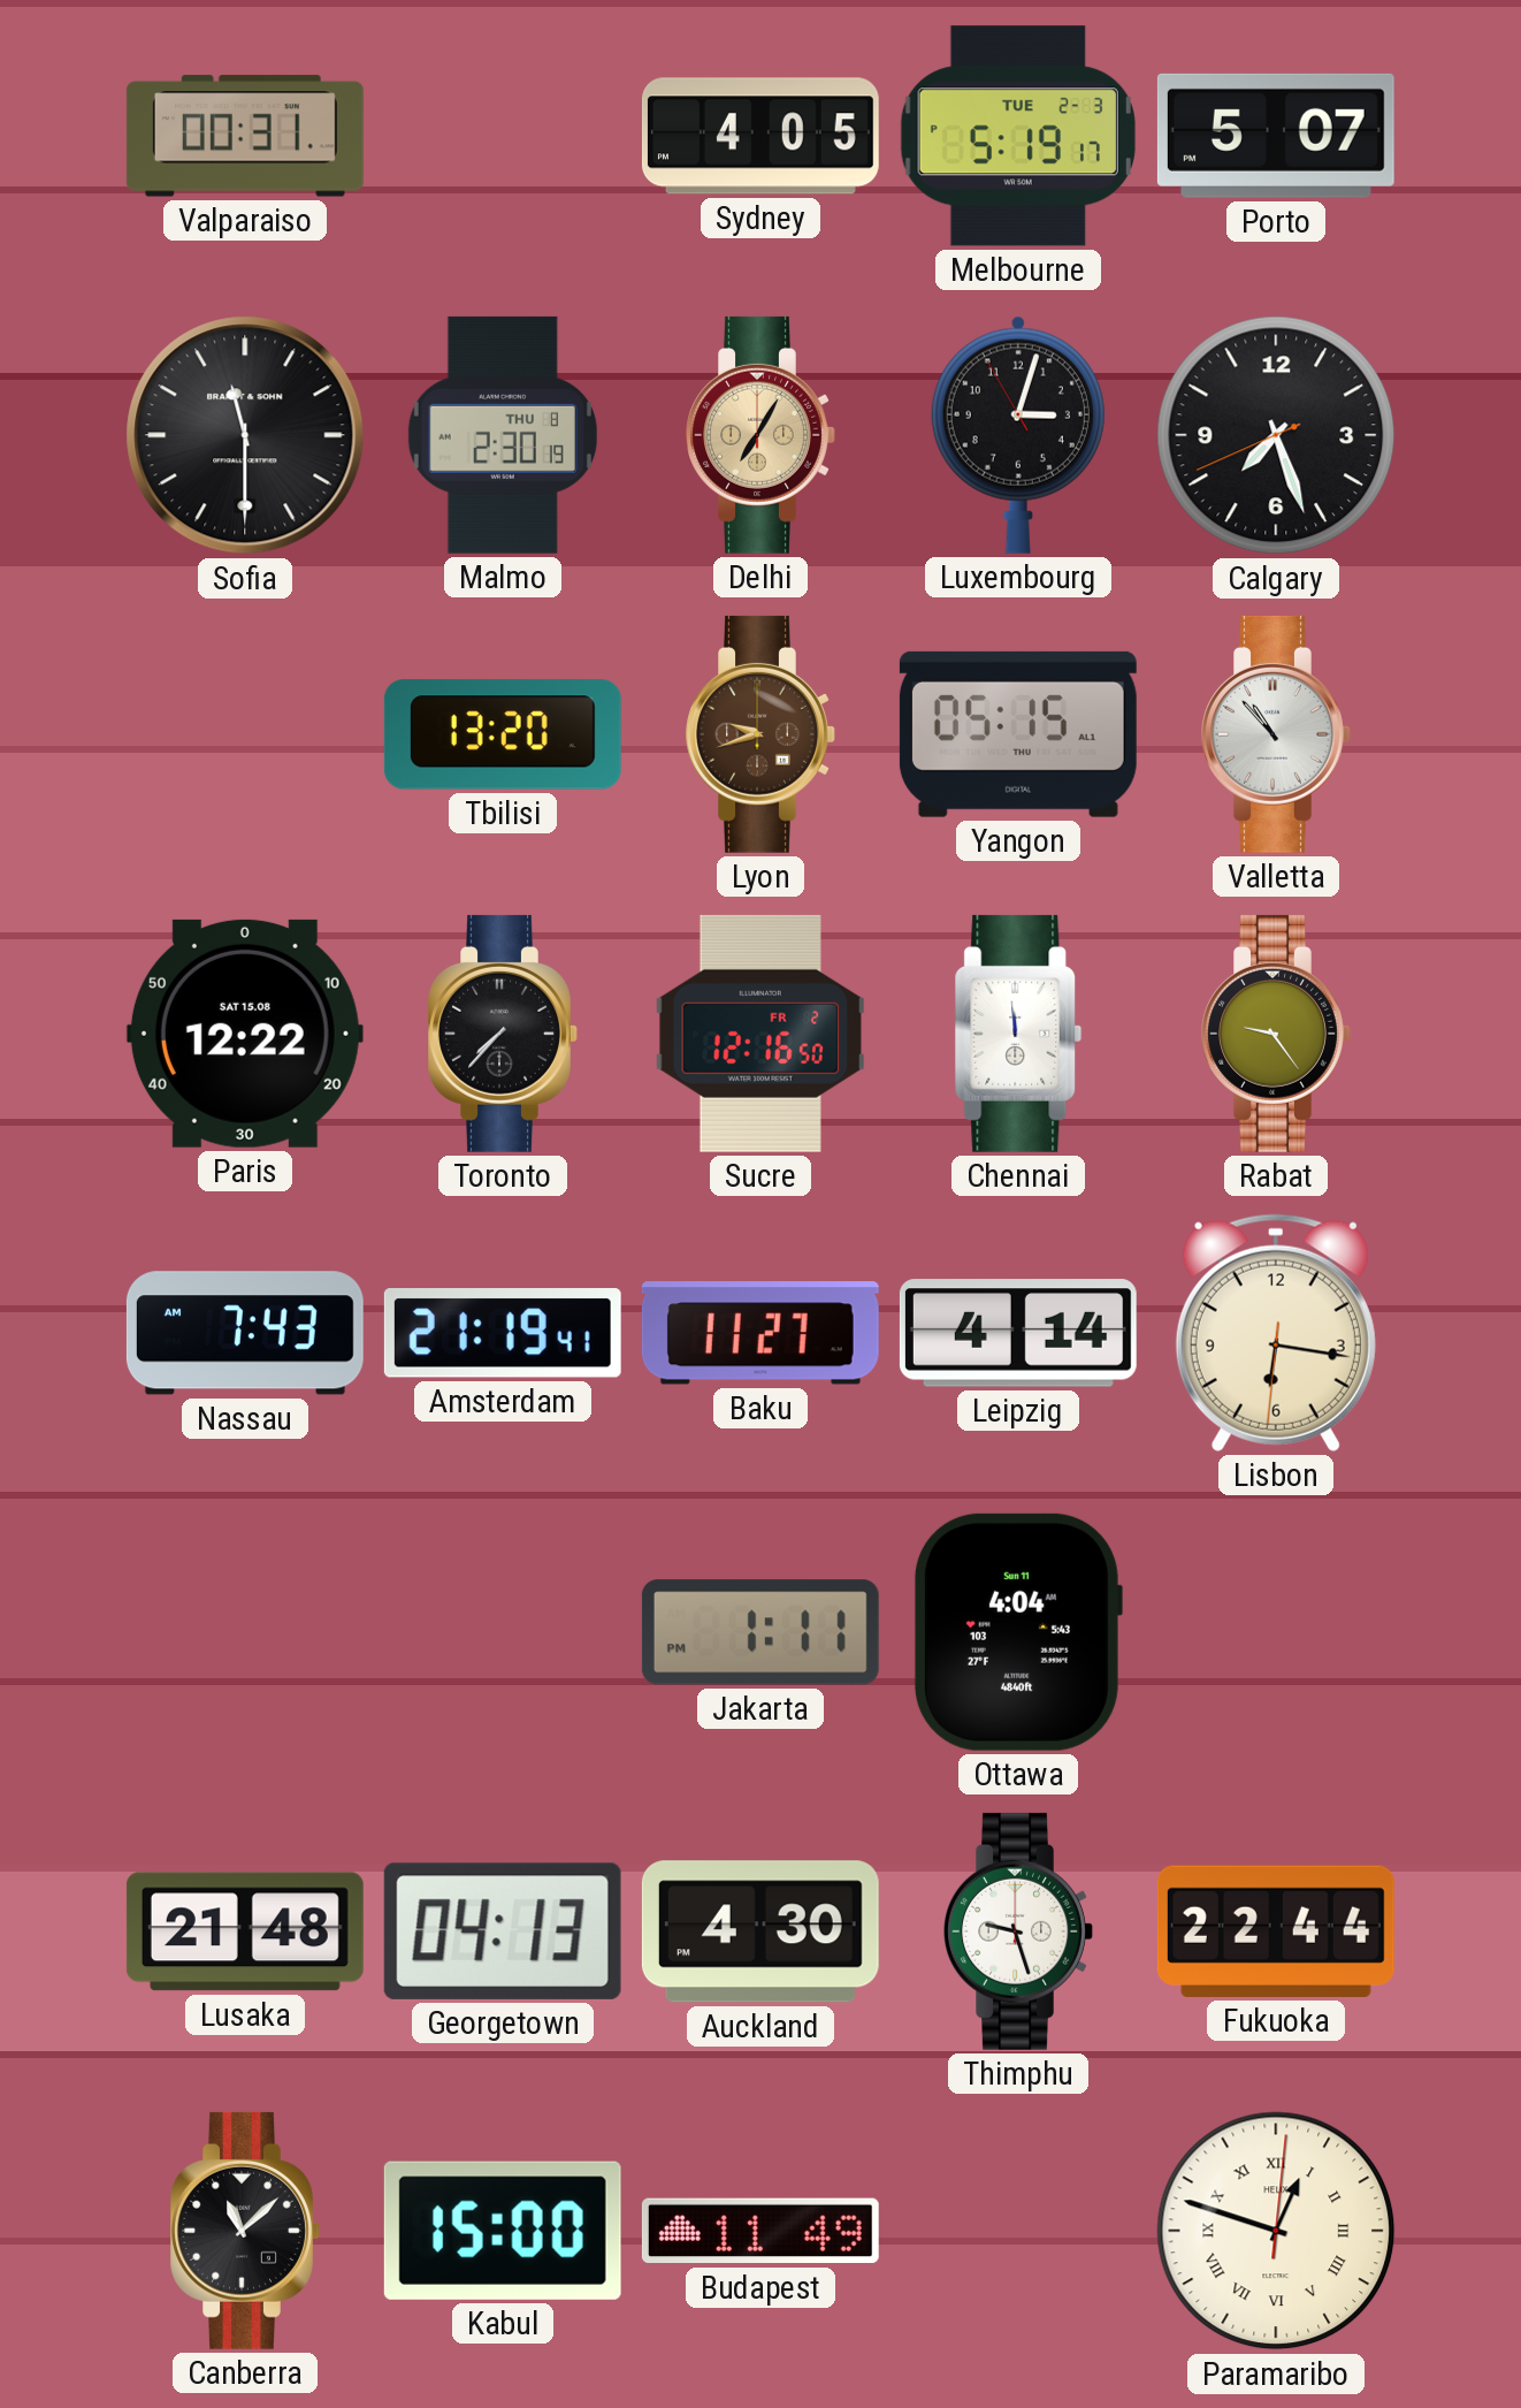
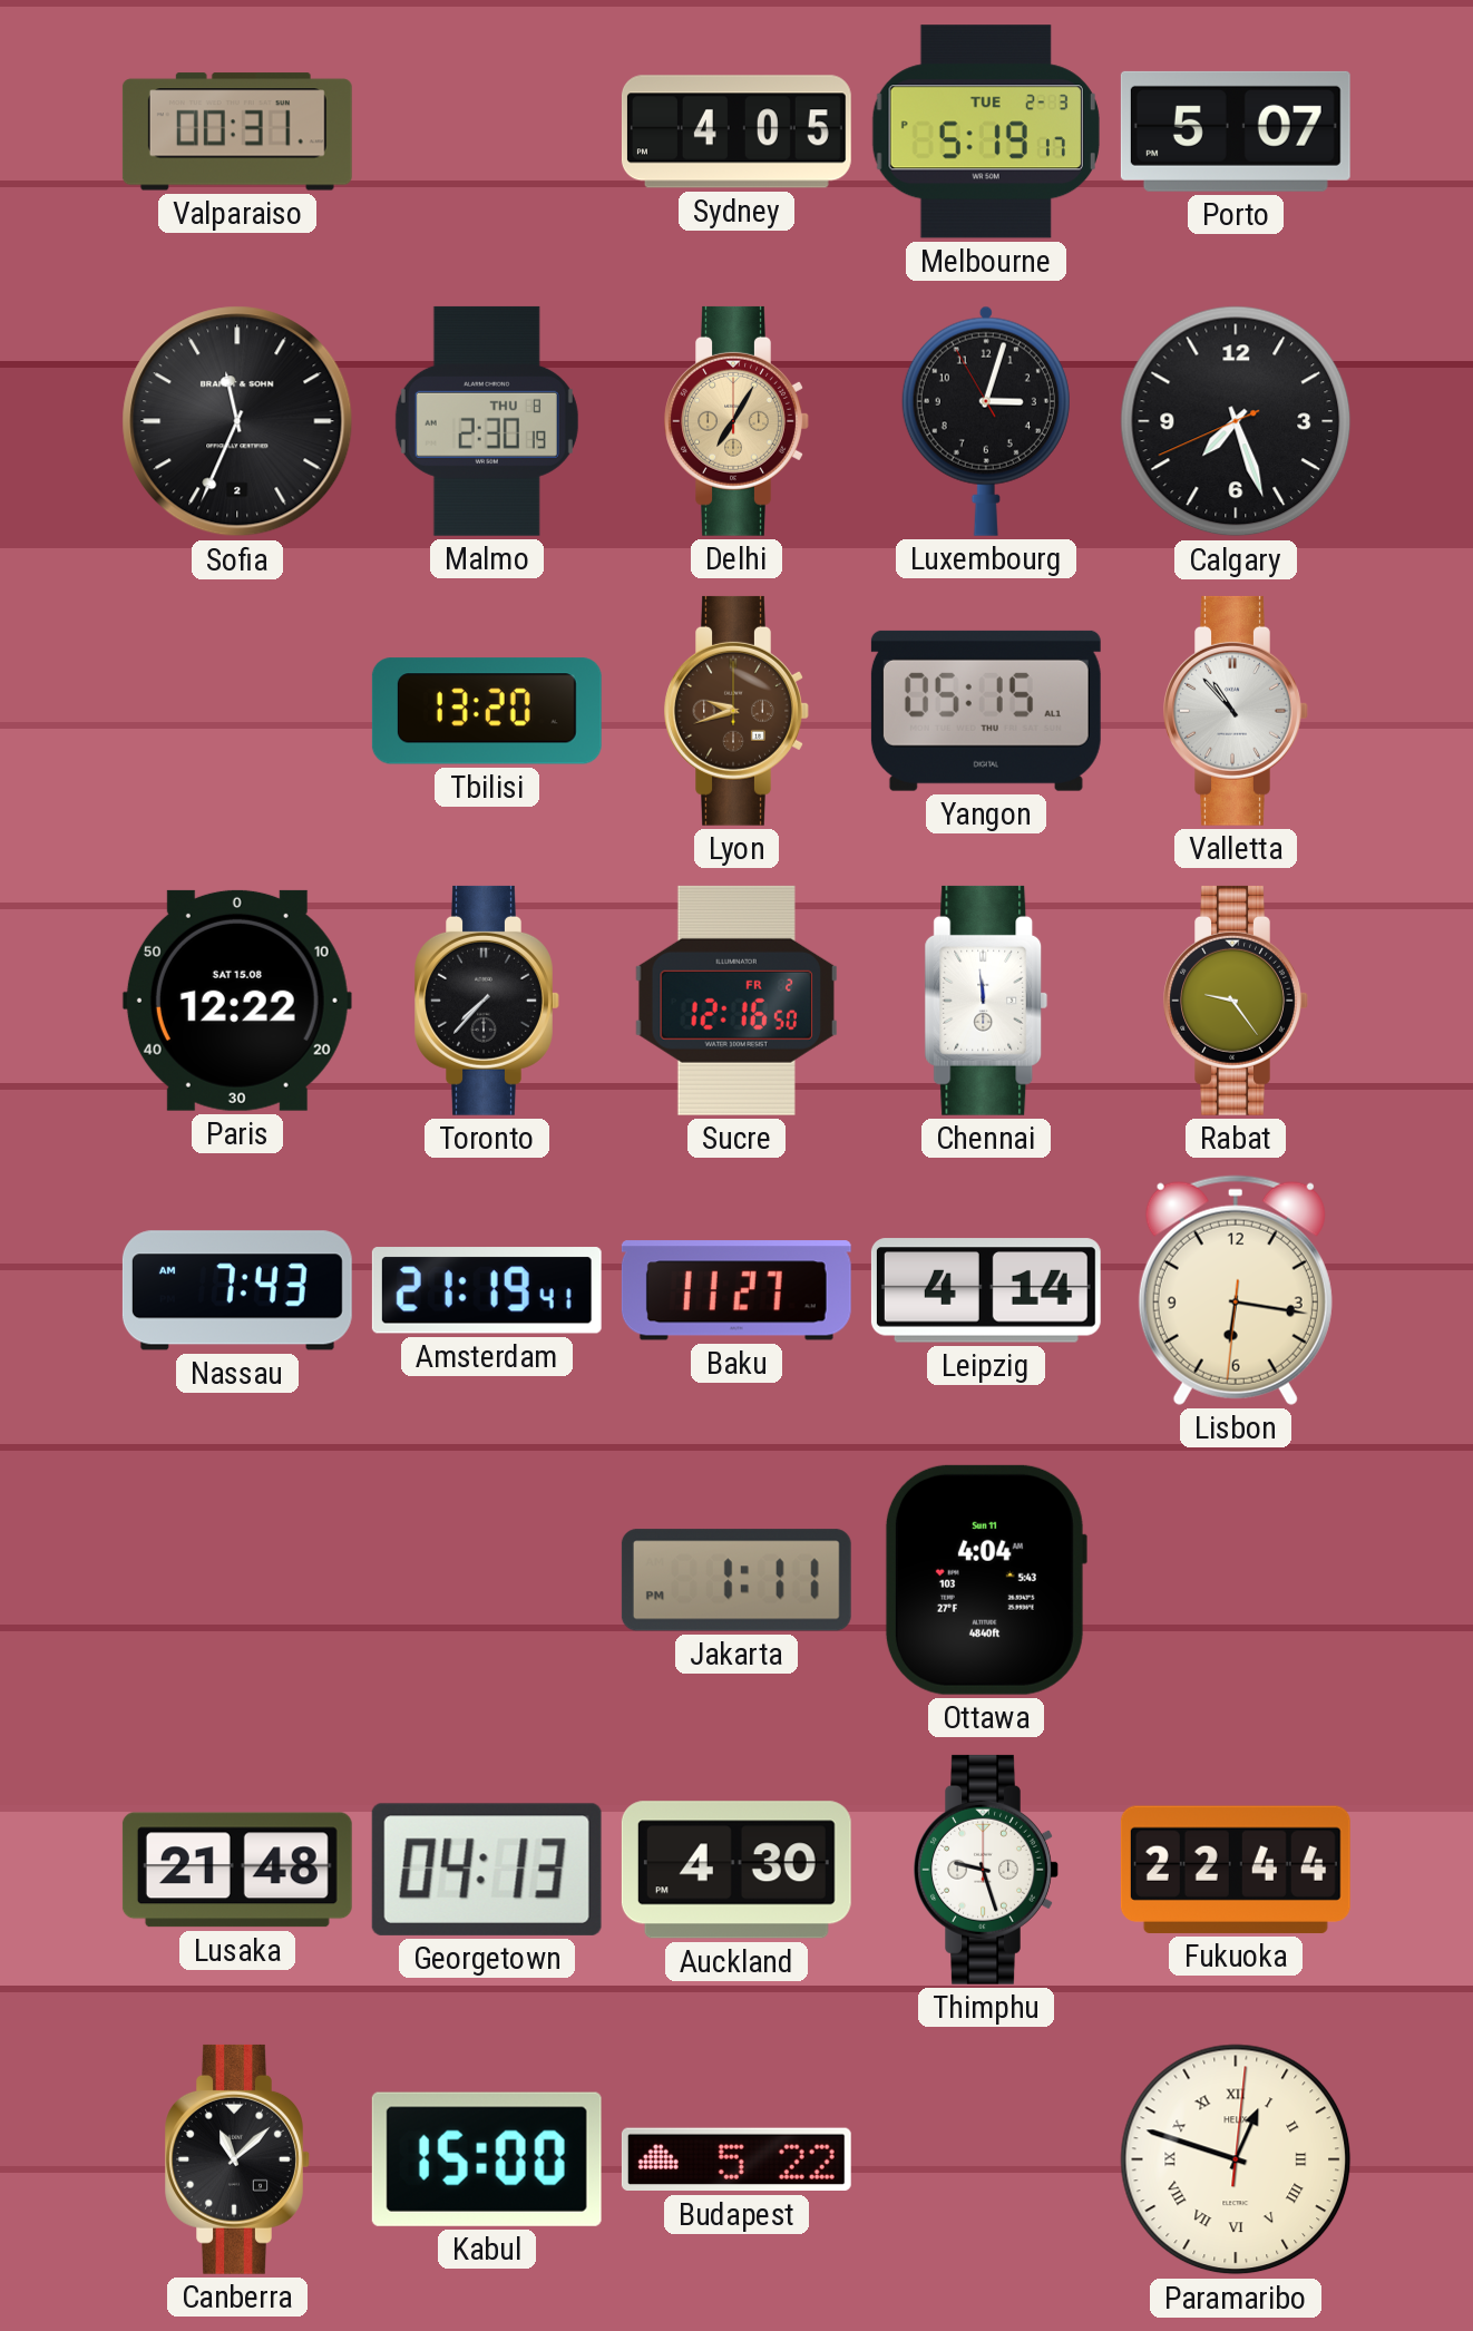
Sofia: 11:30 -> 11:34 (237, 421)
Budapest: 11:49 -> 5:22 (736, 2159)
